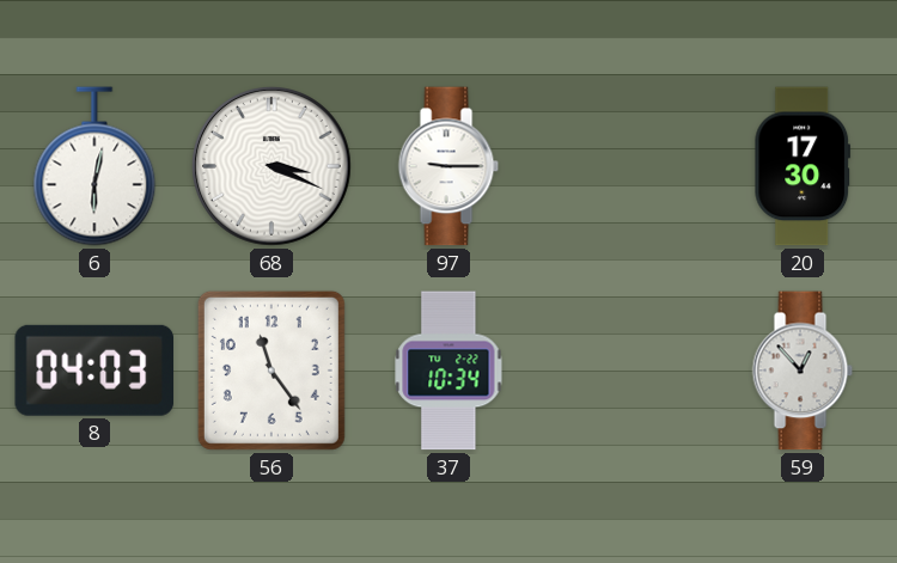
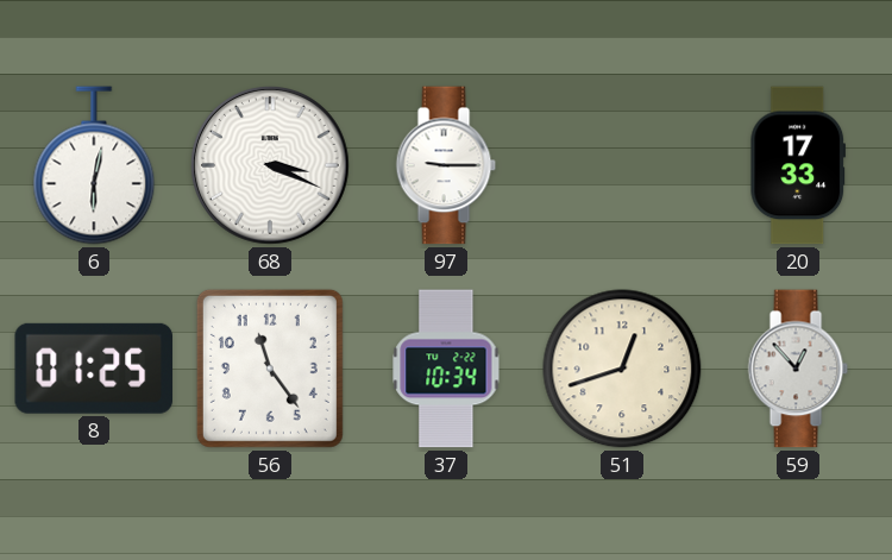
20: 17:30 -> 17:33 (798, 165)
8: 04:03 -> 01:25 (93, 369)
51: none -> 12:42 (622, 369)
